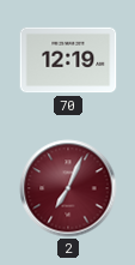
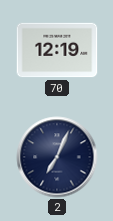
2 dial: burgundy -> navy (57, 157)
